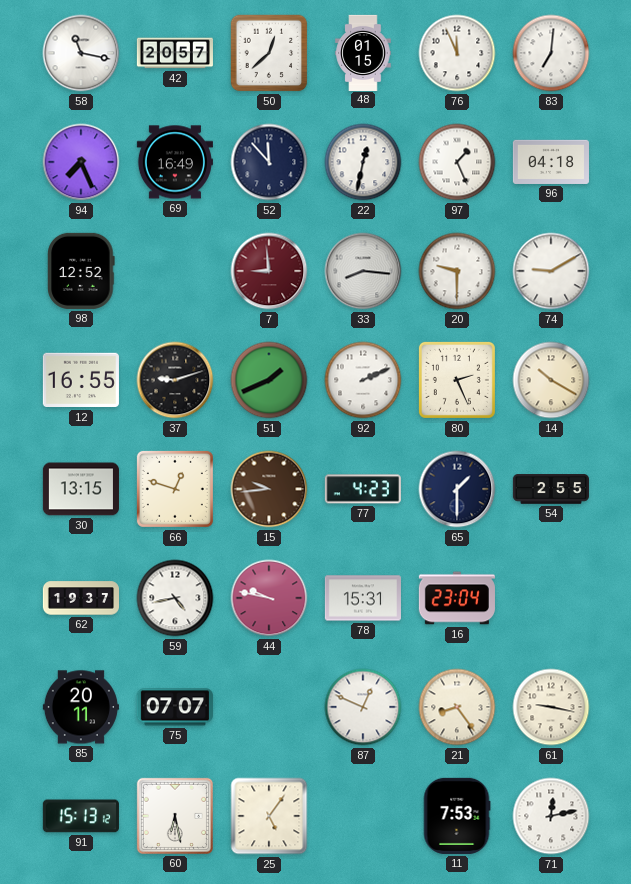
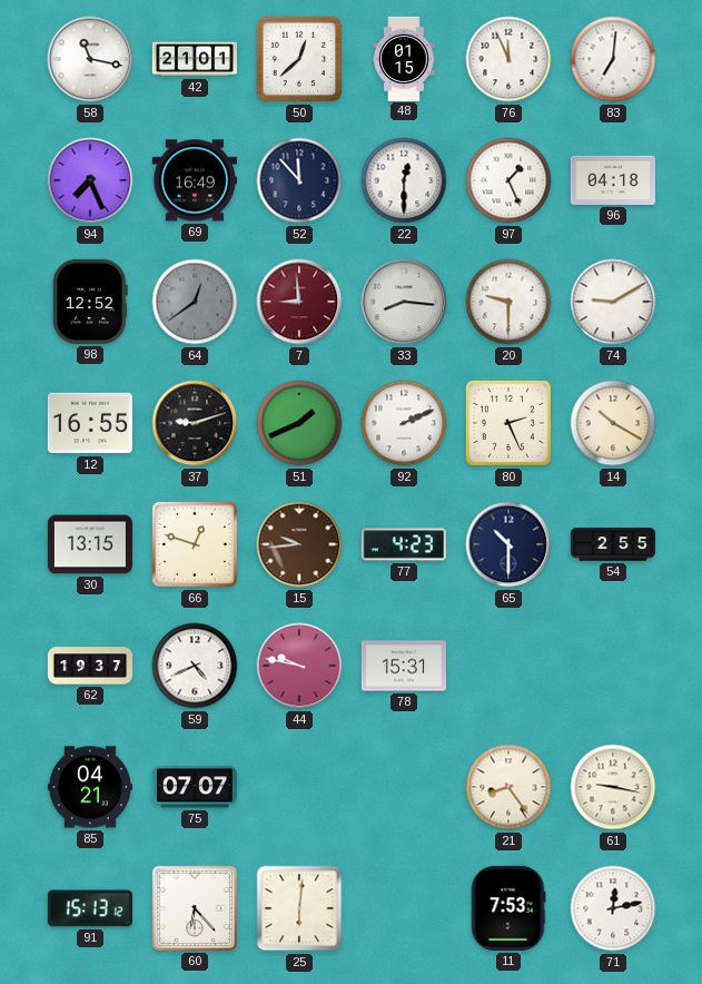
42: 20:57 -> 21:01 (195, 59)
22: 12:32 -> 12:30 (404, 180)
64: none -> 12:39 (195, 302)
65: 1:30 -> 10:30 (508, 544)
59: 4:43 -> 4:41 (195, 666)
16: 23:04 -> none (457, 598)
85: 20:11 -> 04:21 (90, 787)
87: 12:49 -> none (363, 707)
60: 6:28 -> 6:23 (195, 908)
25: 5:06 -> 6:01 (299, 908)
